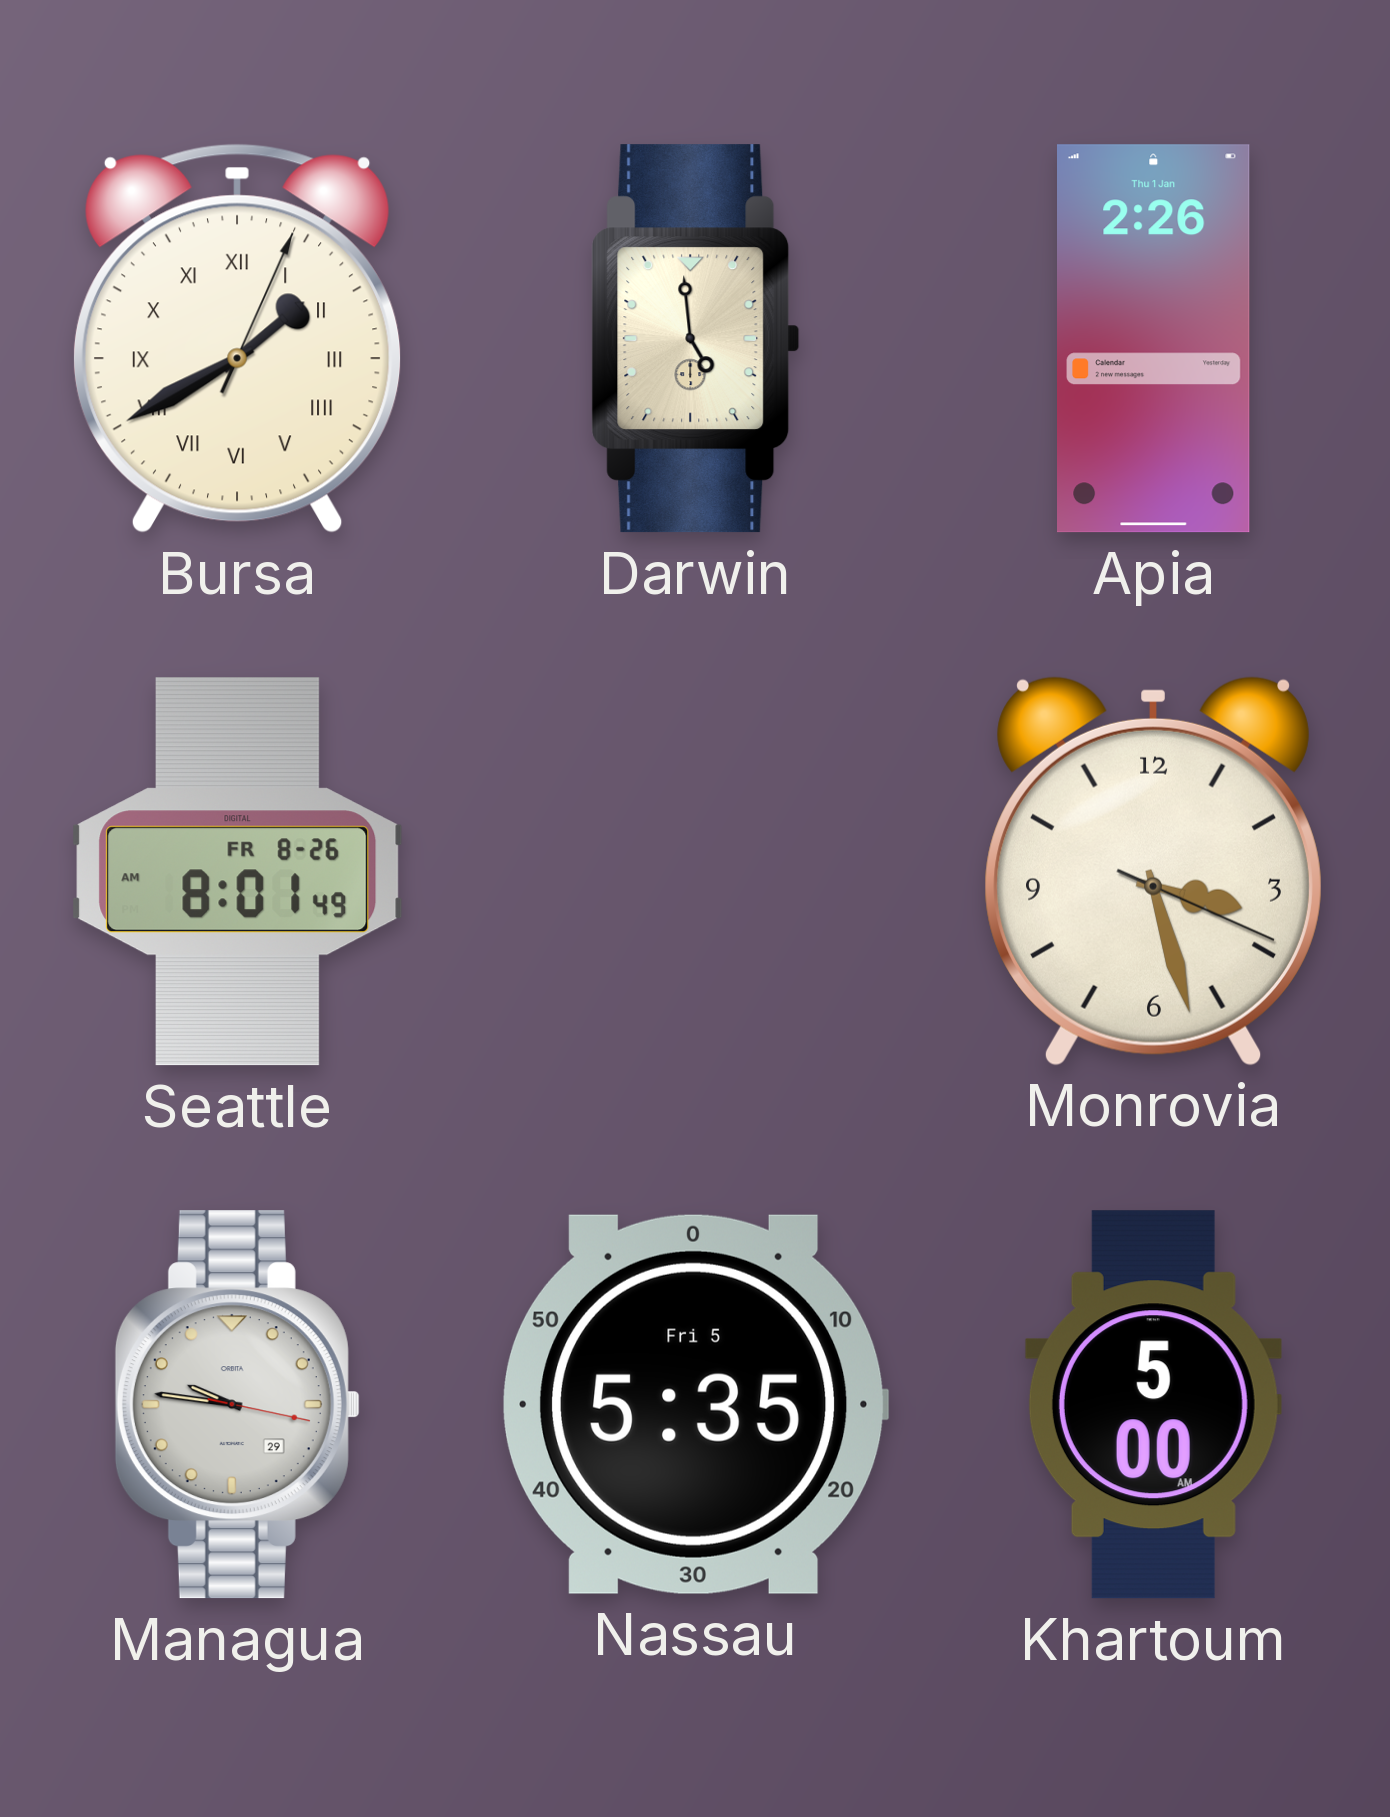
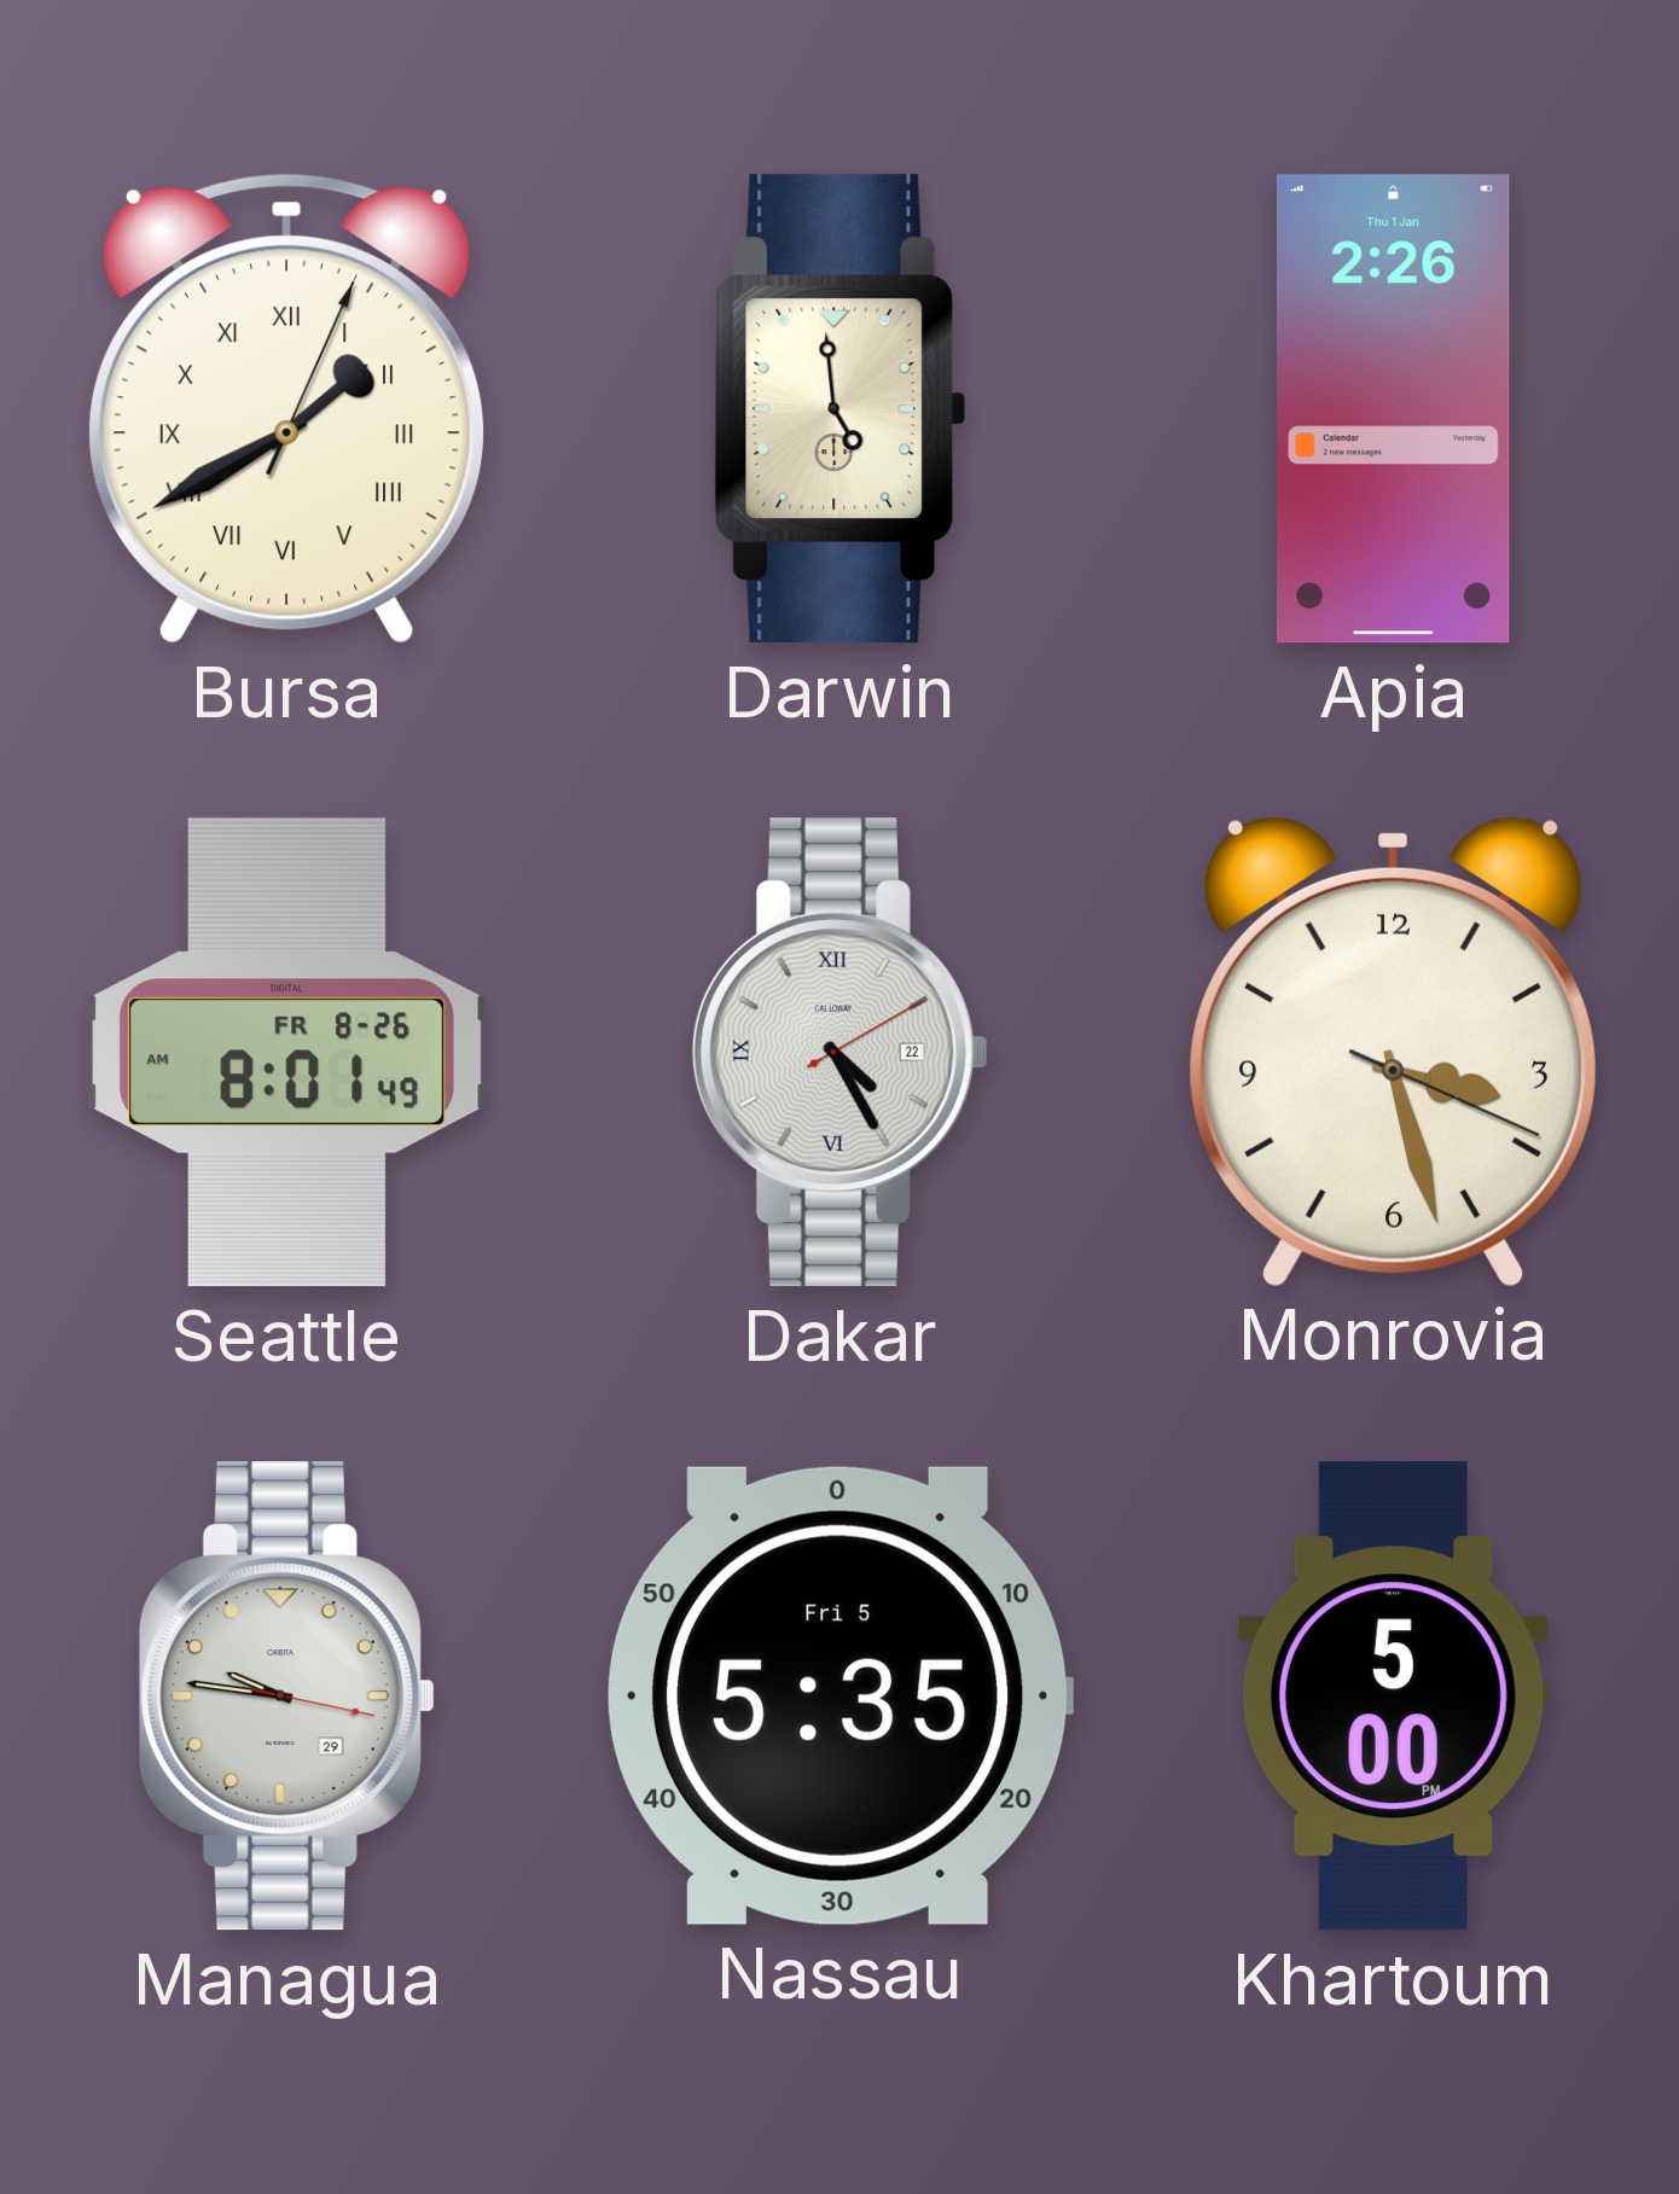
Dakar: none -> 4:25 (840, 1053)
Khartoum: 5:00 AM -> 5:00 PM (1393, 1697)
